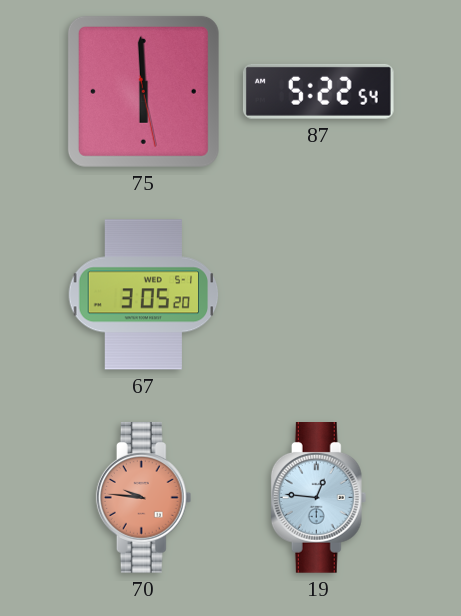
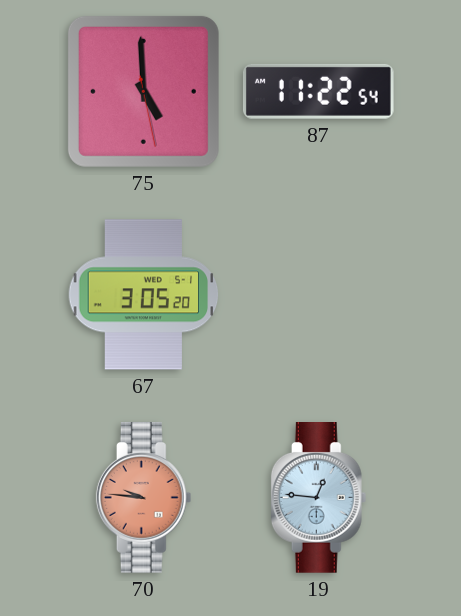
75: 5:59 -> 4:59 (143, 91)
87: 5:22 -> 11:22 (318, 91)
